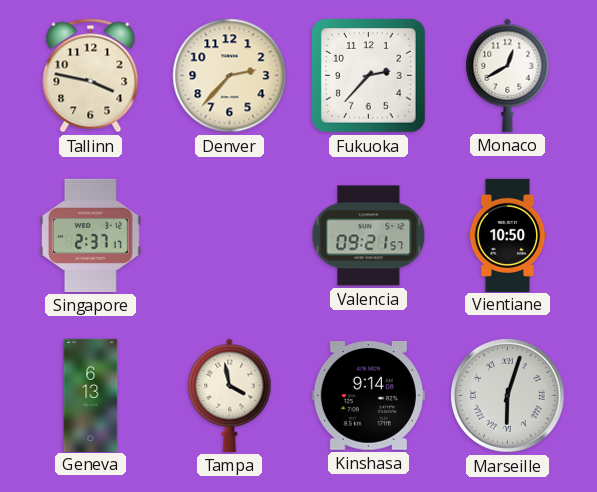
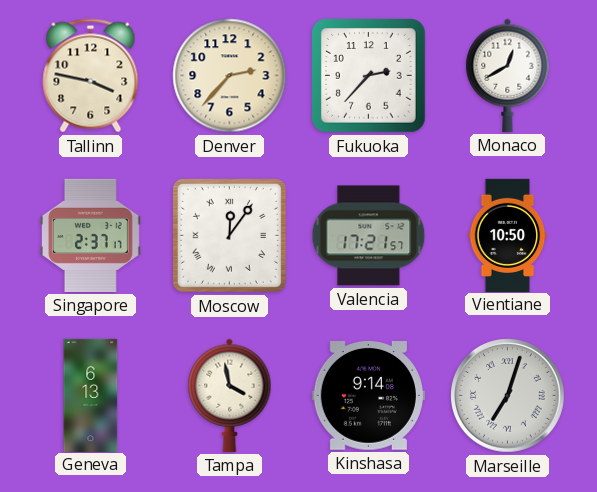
Moscow: none -> 12:06 (229, 235)
Valencia: 09:21 -> 17:21 (369, 236)
Marseille: 6:03 -> 7:03 (508, 396)
